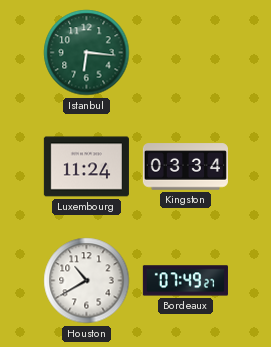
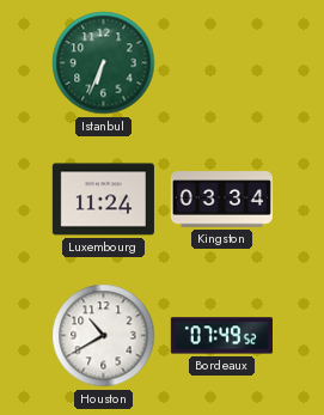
Istanbul: 6:16 -> 6:34 (104, 63)
Bordeaux: 07:49:27 -> 07:49:52 (221, 336)
